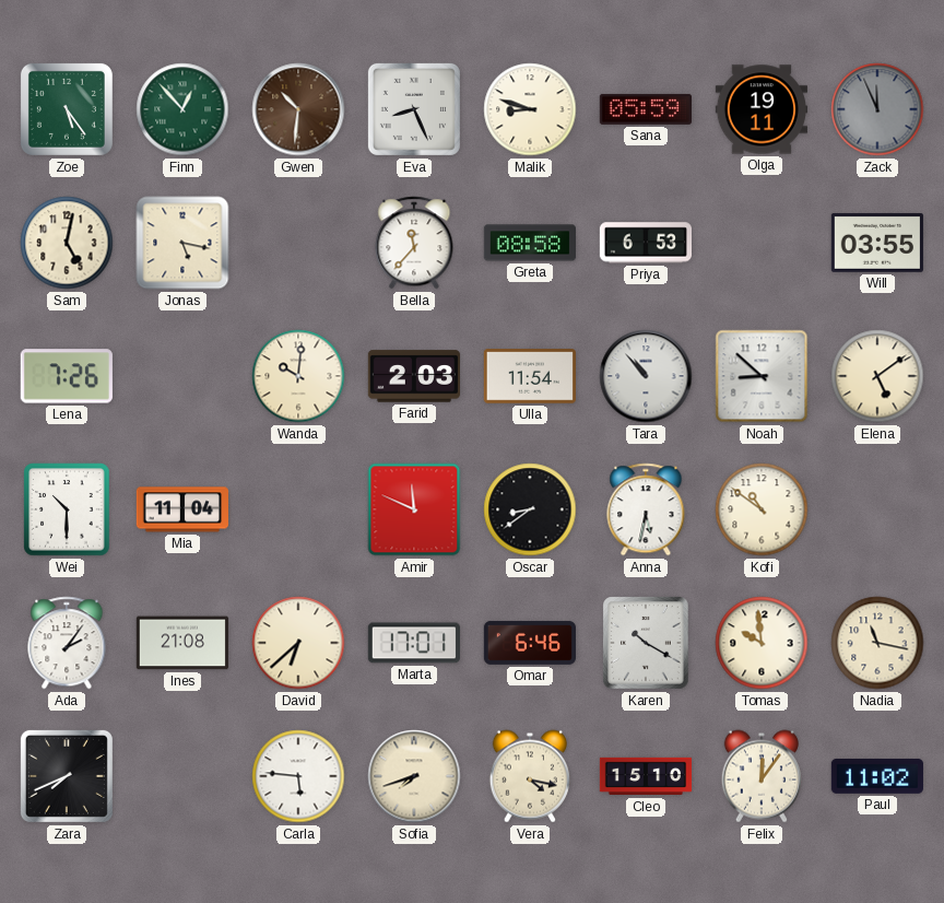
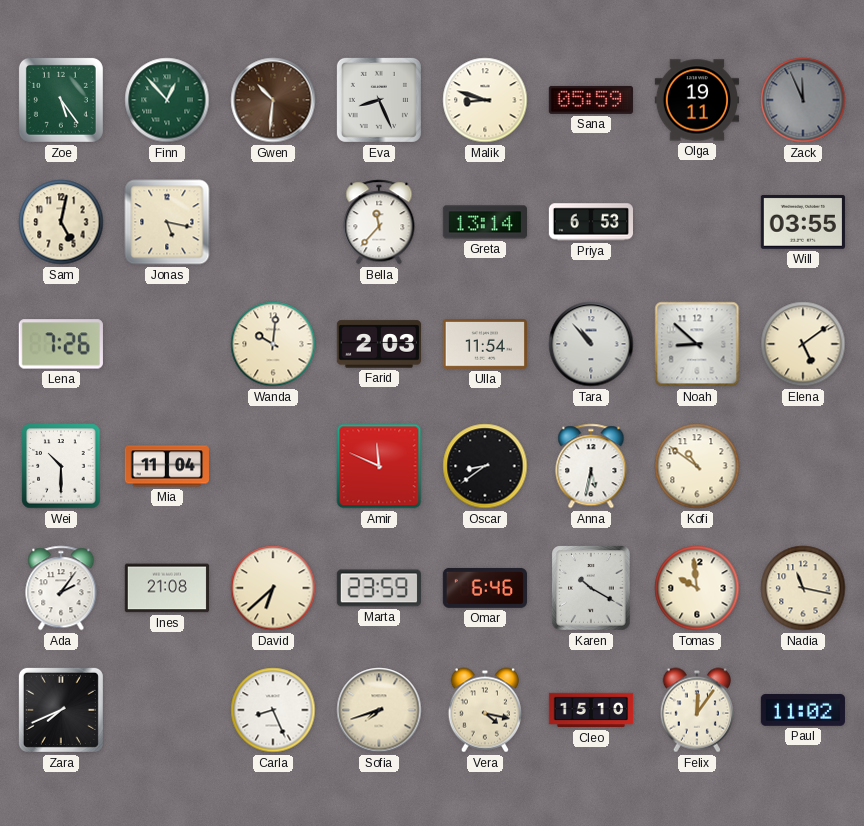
Greta: 08:58 -> 13:14 (484, 222)
Marta: 17:01 -> 23:59 (379, 588)
Carla: 5:46 -> 8:26 (273, 710)
